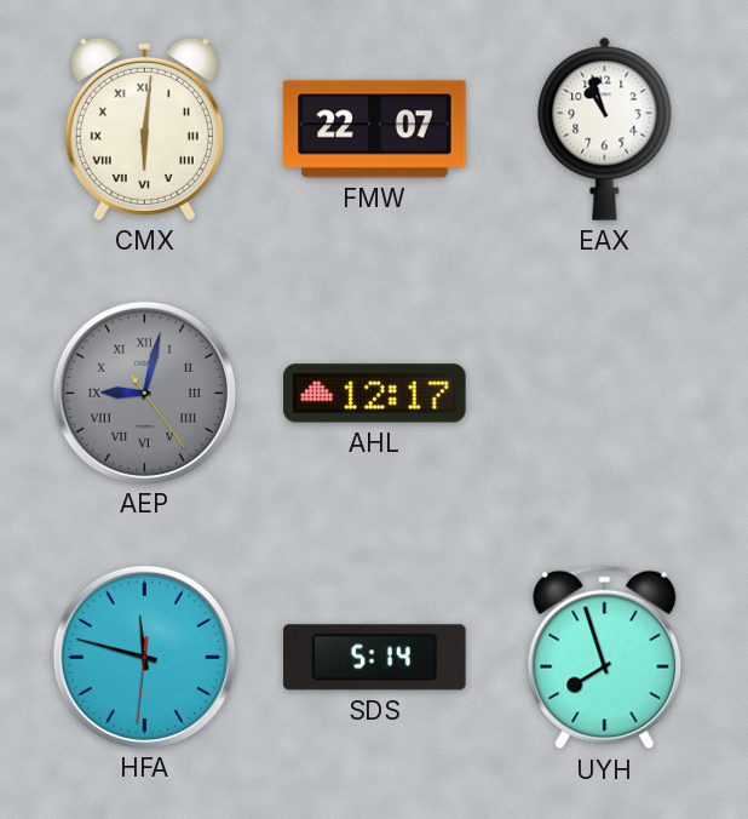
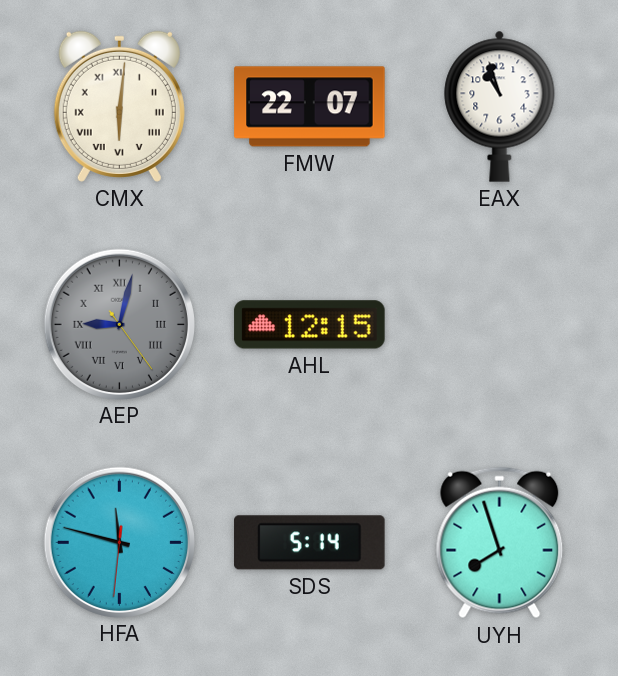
AHL: 12:17 -> 12:15 (310, 325)
